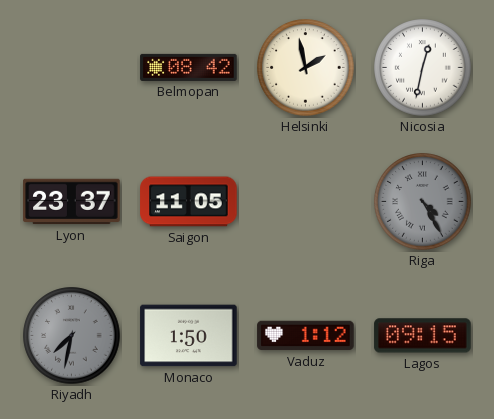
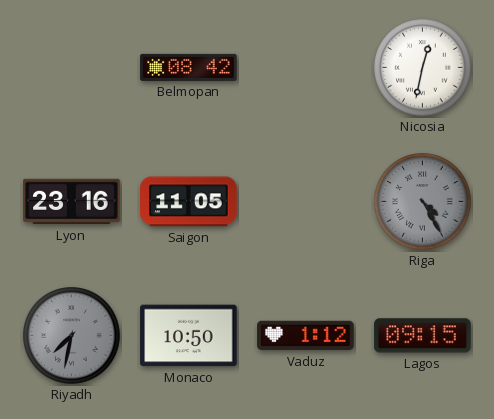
Helsinki: 1:58 -> none (306, 68)
Lyon: 23:37 -> 23:16 (72, 202)
Monaco: 1:50 -> 10:50 (189, 336)
